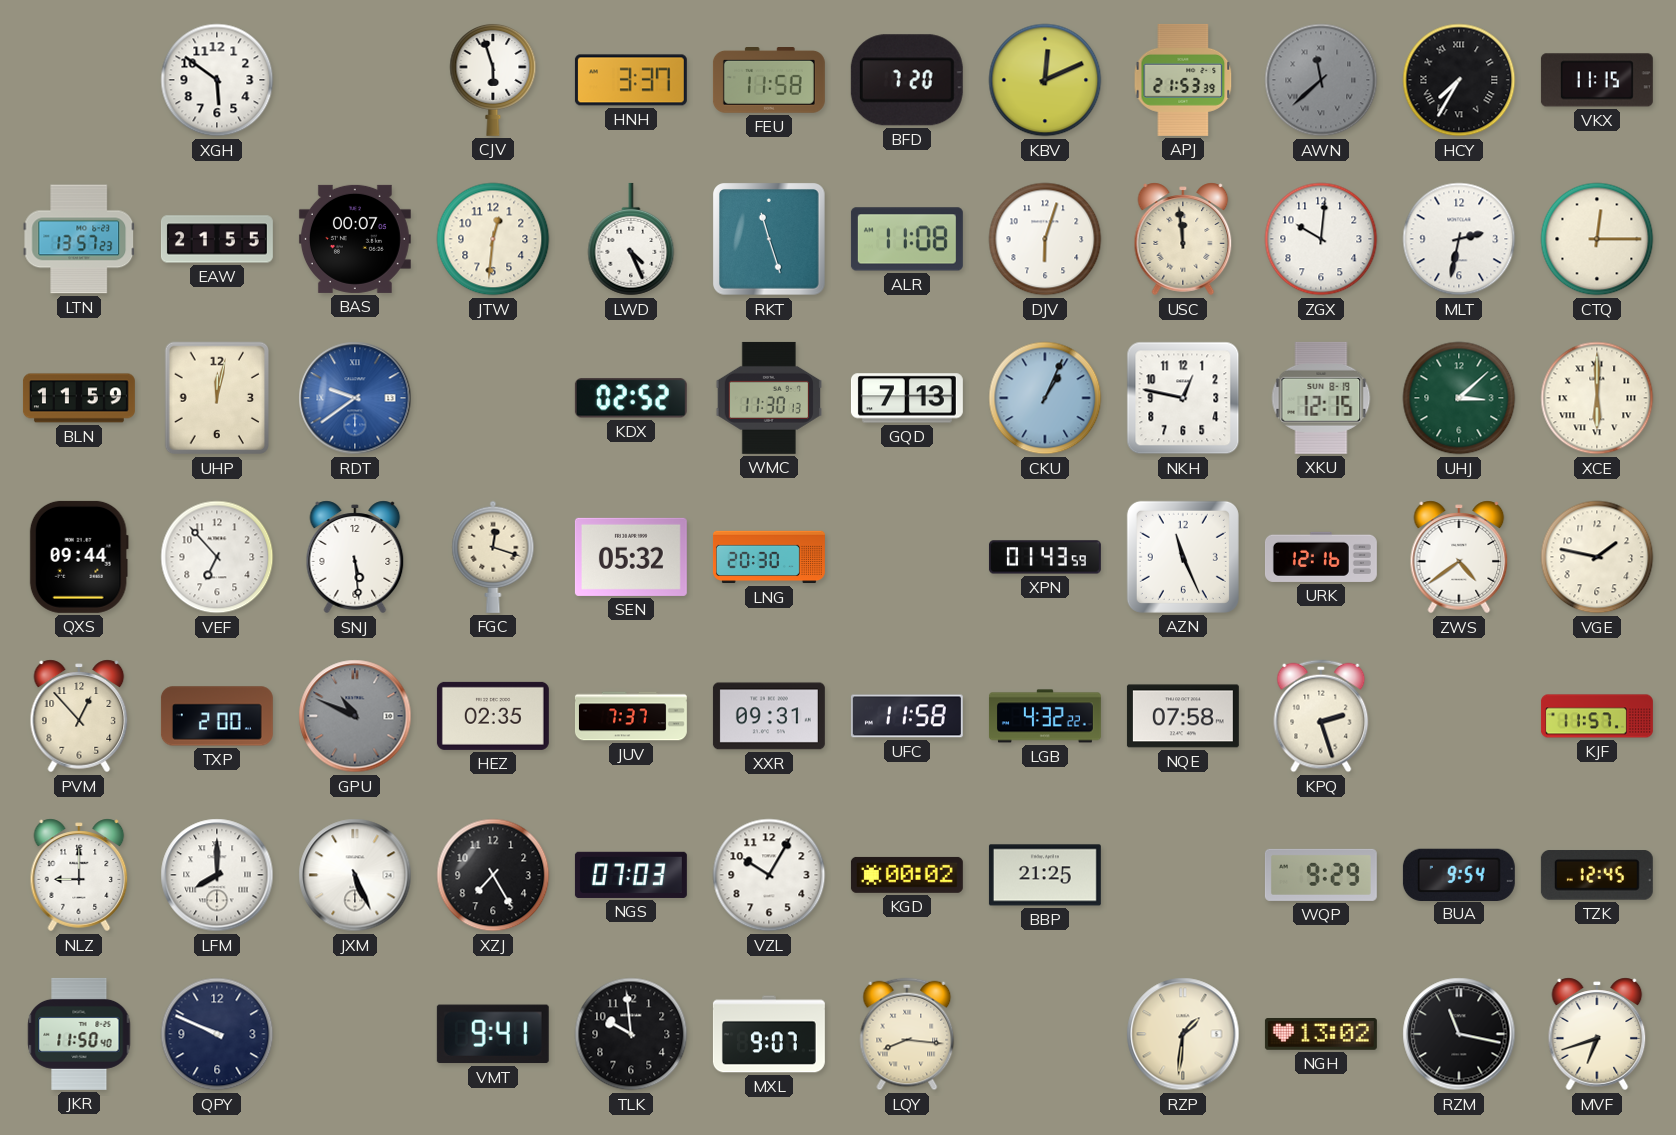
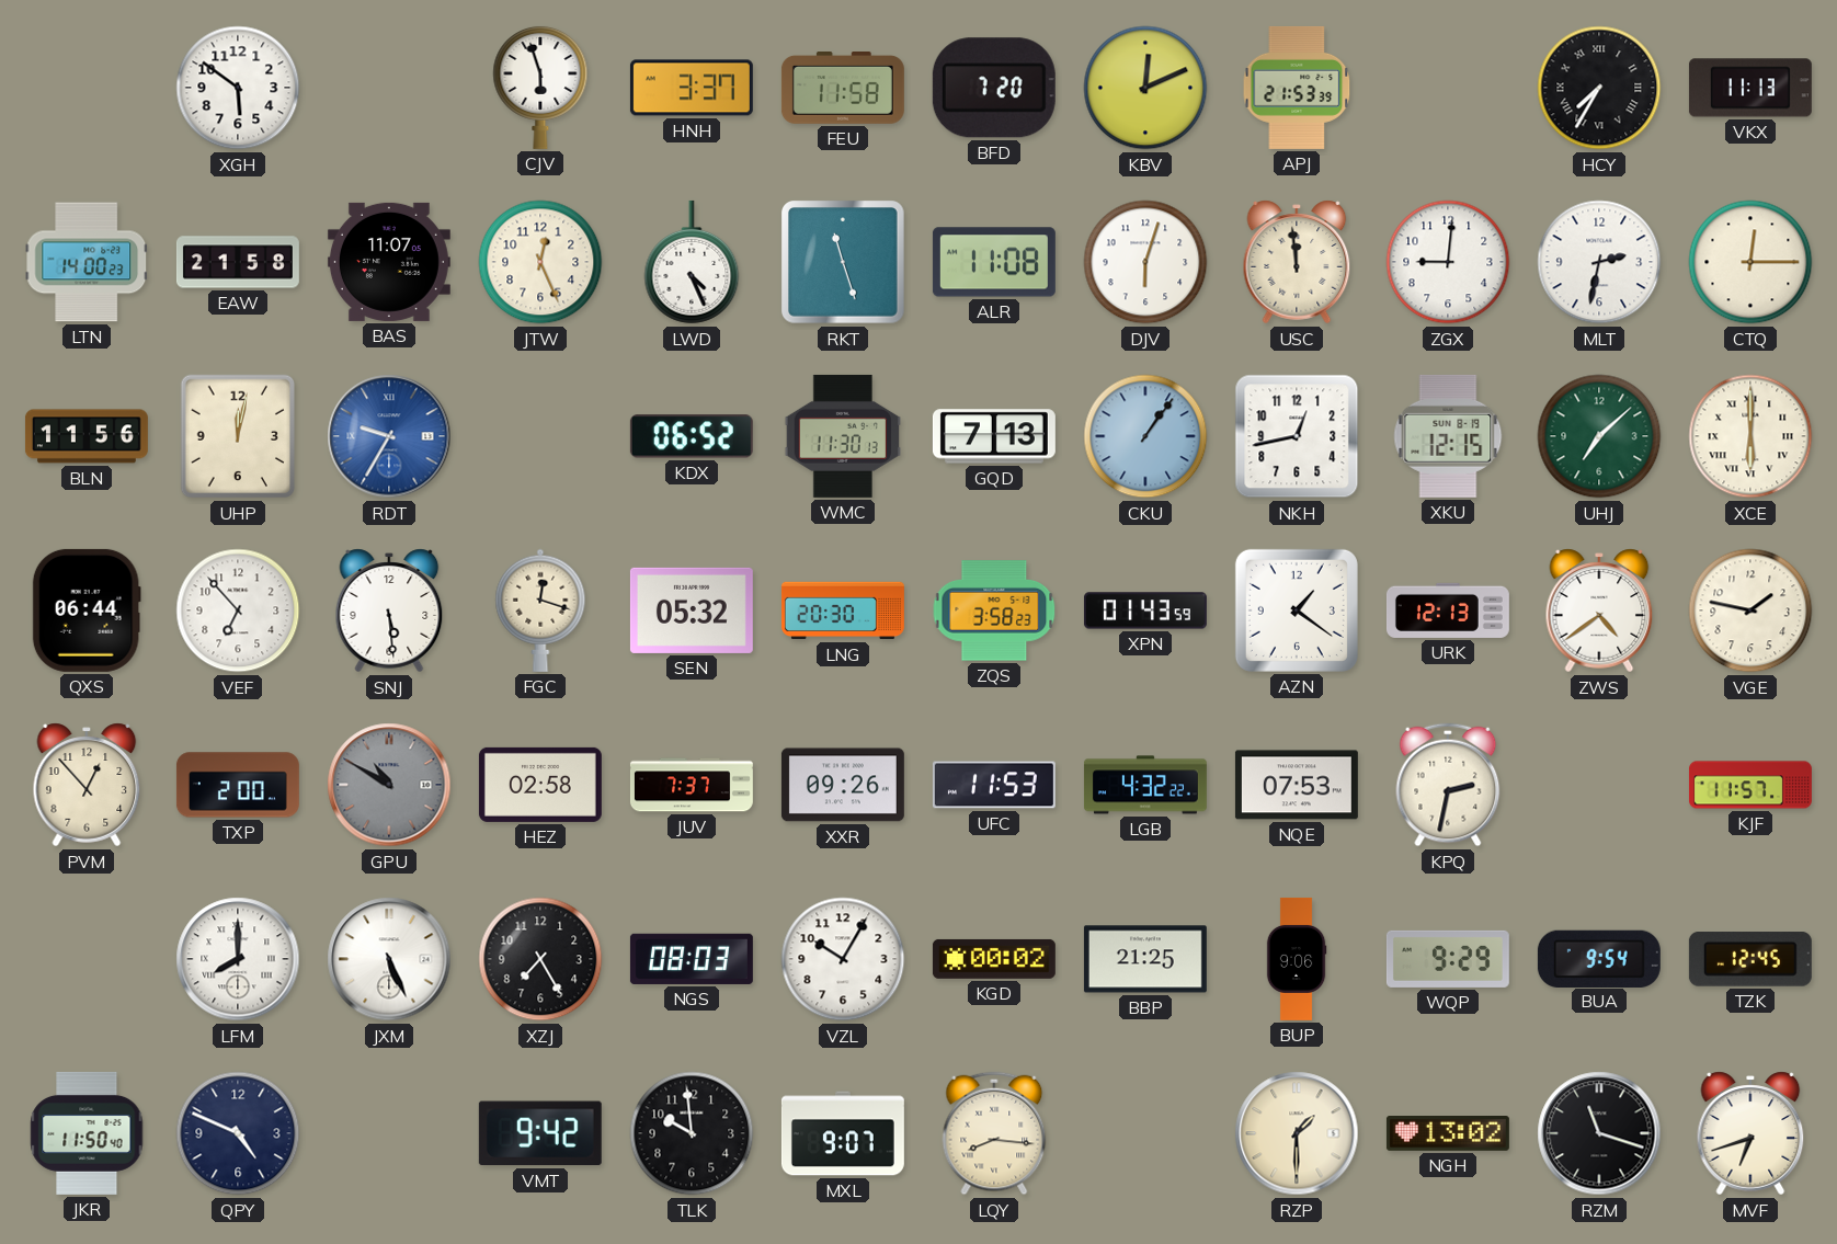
AWN: 11:38 -> none (1321, 80)
VKX: 11:15 -> 11:13 (1750, 88)
LTN: 13:57 -> 14:00 (87, 262)
EAW: 21:55 -> 21:58 (238, 262)
BAS: 00:07 -> 11:07 (389, 262)
JTW: 12:31 -> 12:26 (540, 262)
ZGX: 10:01 -> 9:01 (1448, 262)
BLN: 11:59 -> 11:56 (87, 436)
RDT: 9:39 -> 9:35 (389, 436)
KDX: 02:52 -> 06:52 (692, 436)
CKU: 1:04 -> 1:06 (1145, 436)
NKH: 12:47 -> 12:43 (1297, 436)
UHJ: 3:08 -> 7:08 (1599, 436)
QXS: 09:44 -> 06:44 (87, 610)
ZQS: none -> 3:58 (994, 610)
AZN: 11:26 -> 1:21 (1297, 610)
URK: 12:16 -> 12:13 (1448, 610)
GPU: 10:49 -> 10:50 (389, 785)
HEZ: 02:35 -> 02:58 (540, 785)
XXR: 09:31 -> 09:26 (843, 785)
UFC: 11:58 -> 11:53 (994, 785)
NQE: 07:58 -> 07:53 (1297, 785)
KPQ: 2:27 -> 2:32 (1448, 785)
NLZ: 9:00 -> none (79, 875)
NGS: 07:03 -> 08:03 (692, 959)
BUP: none -> 9:06 (1297, 959)
QPY: 9:49 -> 4:49 (238, 1133)
VMT: 9:41 -> 9:42 (540, 1133)
RZP: 1:31 -> 1:30 (1297, 1133)
RZM: 11:17 -> 11:18 (1599, 1133)
